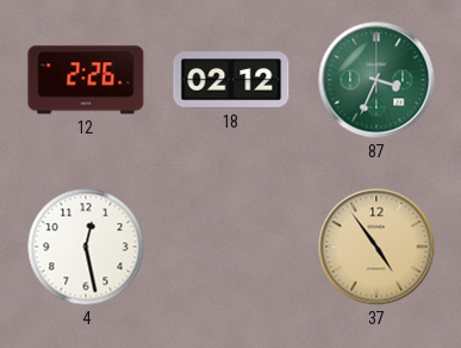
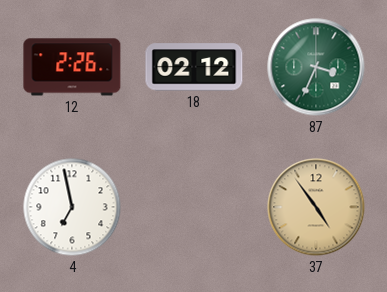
4: 12:28 -> 6:58 (72, 207)
